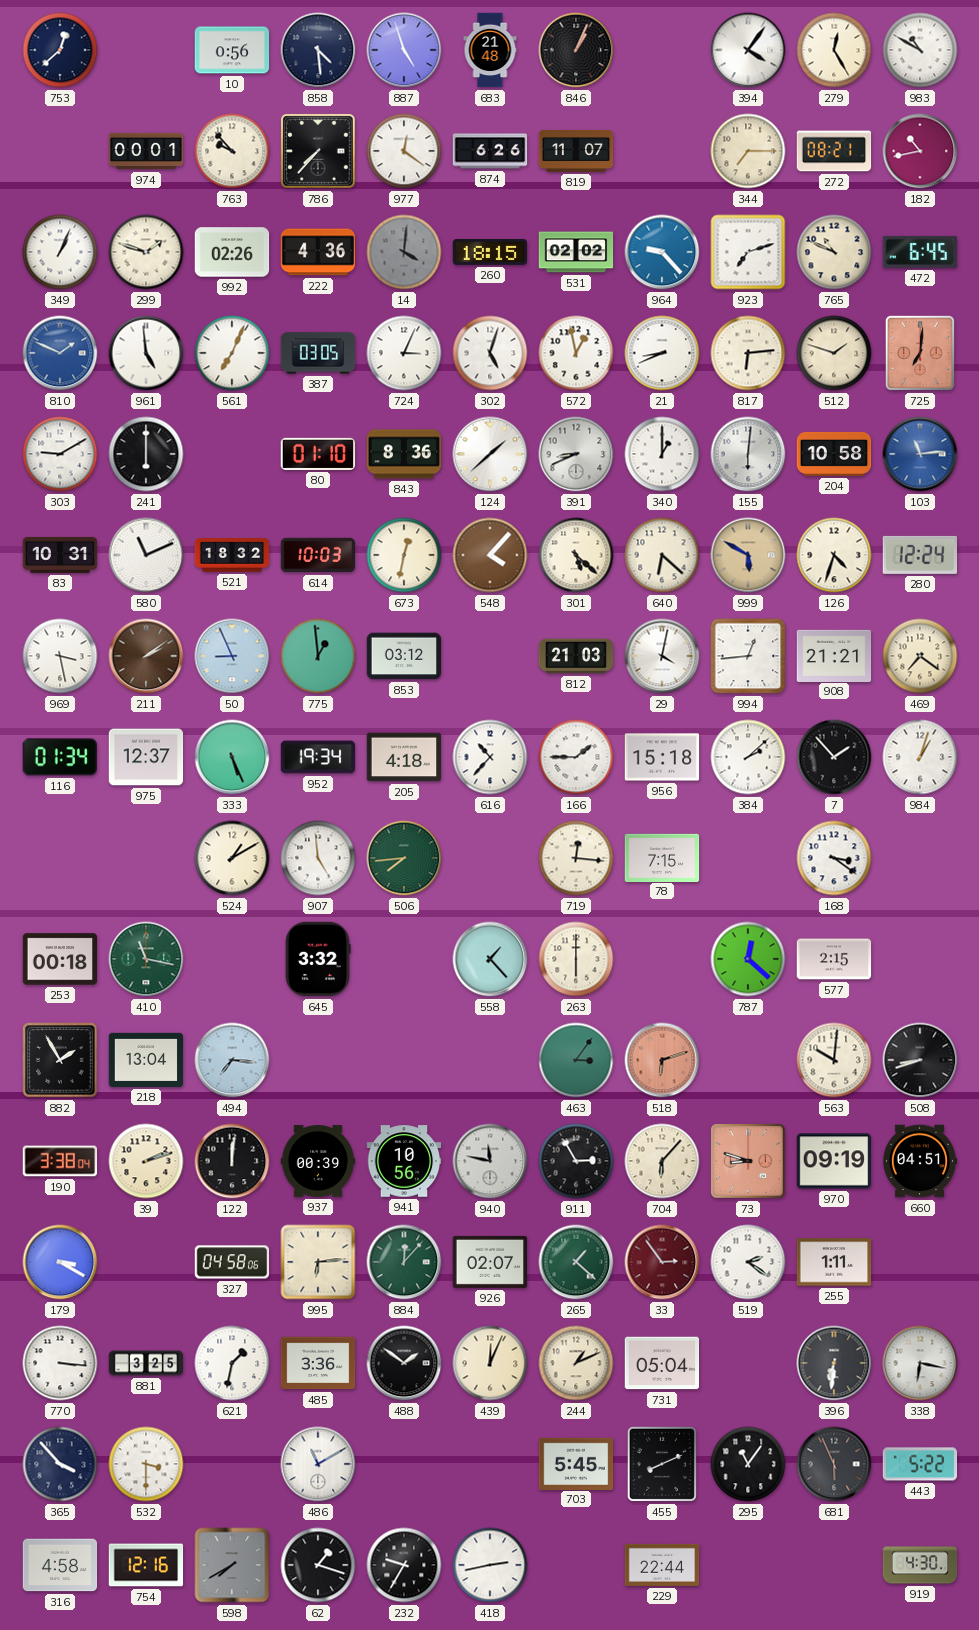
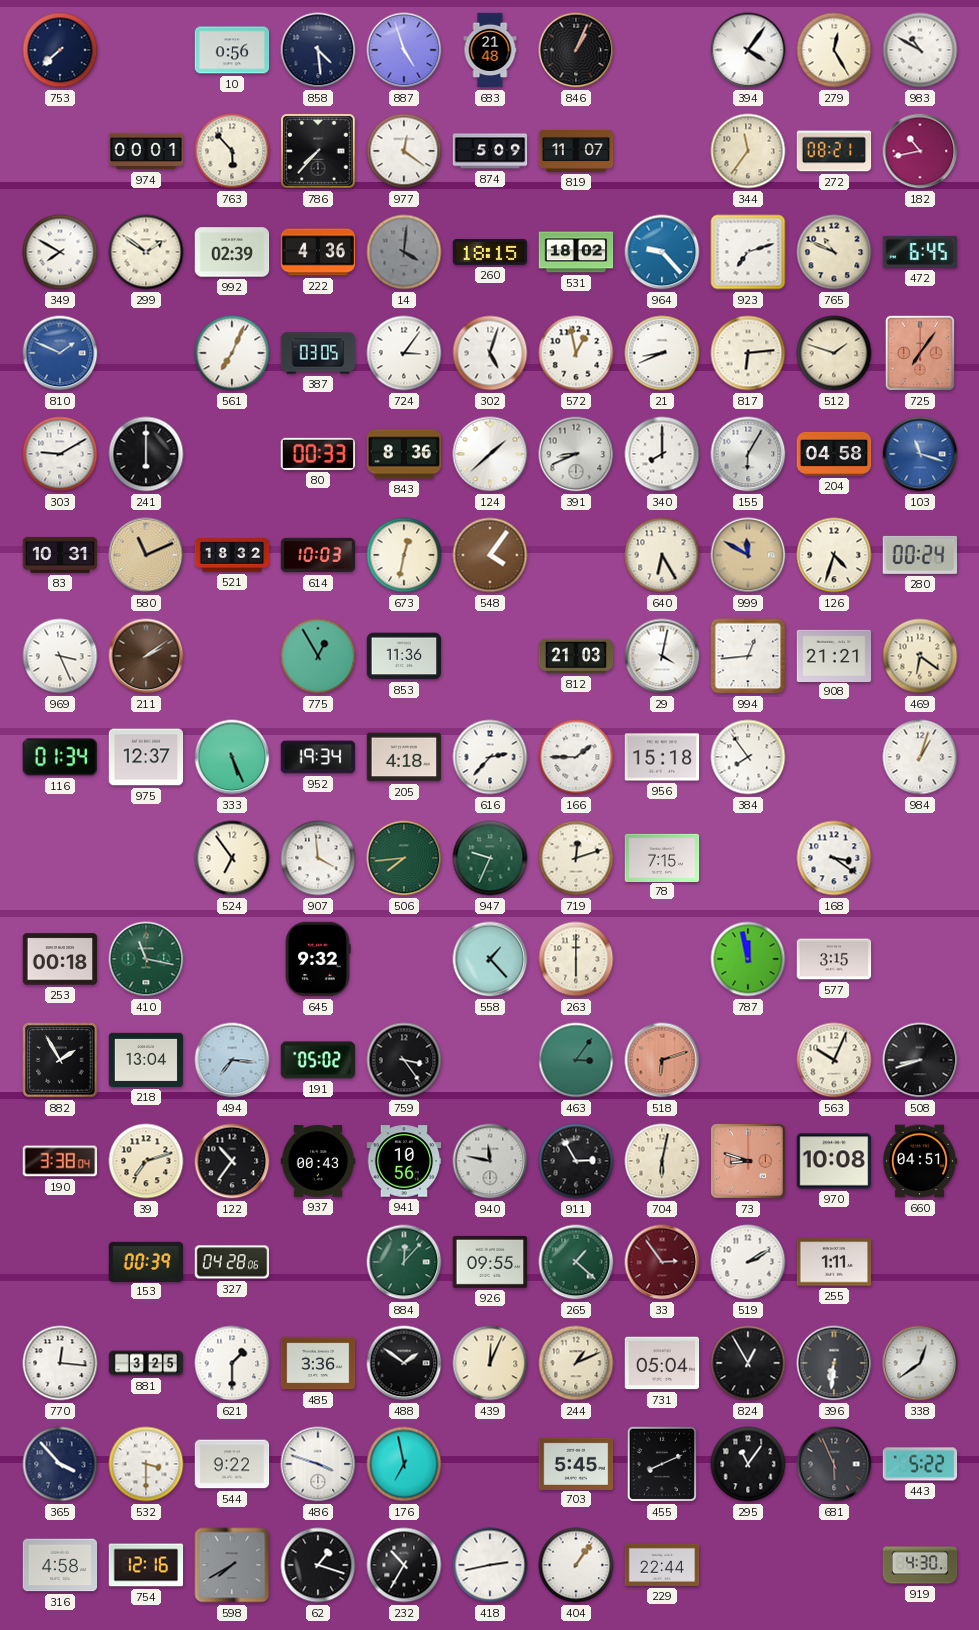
753: 12:38 -> 7:38 (60, 50)
763: 9:53 -> 5:53 (232, 151)
874: 6:26 -> 5:09 (490, 151)
344: 7:15 -> 11:36 (748, 151)
349: 1:04 -> 7:50 (60, 252)
299: 1:48 -> 1:51 (146, 252)
992: 02:26 -> 02:39 (232, 252)
531: 02:02 -> 18:02 (576, 252)
961: 4:59 -> none (146, 353)
724: 3:04 -> 3:06 (404, 353)
725: 7:01 -> 7:06 (920, 353)
80: 01:10 -> 00:33 (318, 454)
340: 1:00 -> 8:00 (662, 454)
155: 6:01 -> 6:05 (748, 454)
204: 10:58 -> 04:58 (834, 454)
103: 11:14 -> 11:18 (920, 454)
580 dial: white -> champagne (146, 555)
548: 4:07 -> 4:06 (490, 555)
301: 5:22 -> none (576, 555)
640: 6:22 -> 6:25 (662, 555)
999: 5:50 -> 11:50 (748, 555)
280: 12:24 -> 00:24 (920, 555)
969: 3:28 -> 3:26 (60, 656)
50: 8:56 -> none (232, 656)
775: 12:59 -> 12:55 (318, 656)
853: 03:12 -> 11:36 (404, 656)
469: 7:21 -> 6:21 (920, 656)
616: 10:37 -> 2:37 (490, 757)
384: 2:08 -> 7:54 (748, 757)
7: 1:53 -> none (834, 757)
524: 1:10 -> 6:54 (232, 858)
907: 4:59 -> 3:59 (318, 858)
947: none -> 9:34 (490, 858)
719: 12:16 -> 12:12 (576, 858)
645: 3:32 -> 9:32 (318, 959)
787: 12:22 -> 11:58 (748, 959)
577: 2:15 -> 3:15 (834, 959)
191: none -> 05:02 (318, 1060)
759: none -> 3:24 (404, 1060)
563: 10:01 -> 10:04 (834, 1060)
39: 2:12 -> 7:12 (146, 1161)
122: 12:01 -> 10:36 (232, 1161)
937: 00:39 -> 00:43 (318, 1161)
704: 6:07 -> 6:02 (662, 1161)
970: 09:19 -> 10:08 (834, 1161)
179: 3:20 -> none (60, 1262)
153: none -> 00:39 (146, 1261)
327: 04:58 -> 04:28 (232, 1262)
995: 6:14 -> none (318, 1262)
926: 02:07 -> 09:55 (490, 1262)
519: 2:21 -> 2:10 (748, 1262)
770: 3:16 -> 12:16 (60, 1363)
621: 1:32 -> 1:30 (232, 1363)
824: none -> 12:55 (748, 1363)
338: 6:17 -> 12:39 (920, 1363)
544: none -> 9:22 (232, 1464)
486: 11:10 -> 3:48 (318, 1464)
176: none -> 6:58 (404, 1464)
232: 9:35 -> 10:35 (404, 1565)
404: none -> 1:06 (576, 1565)
